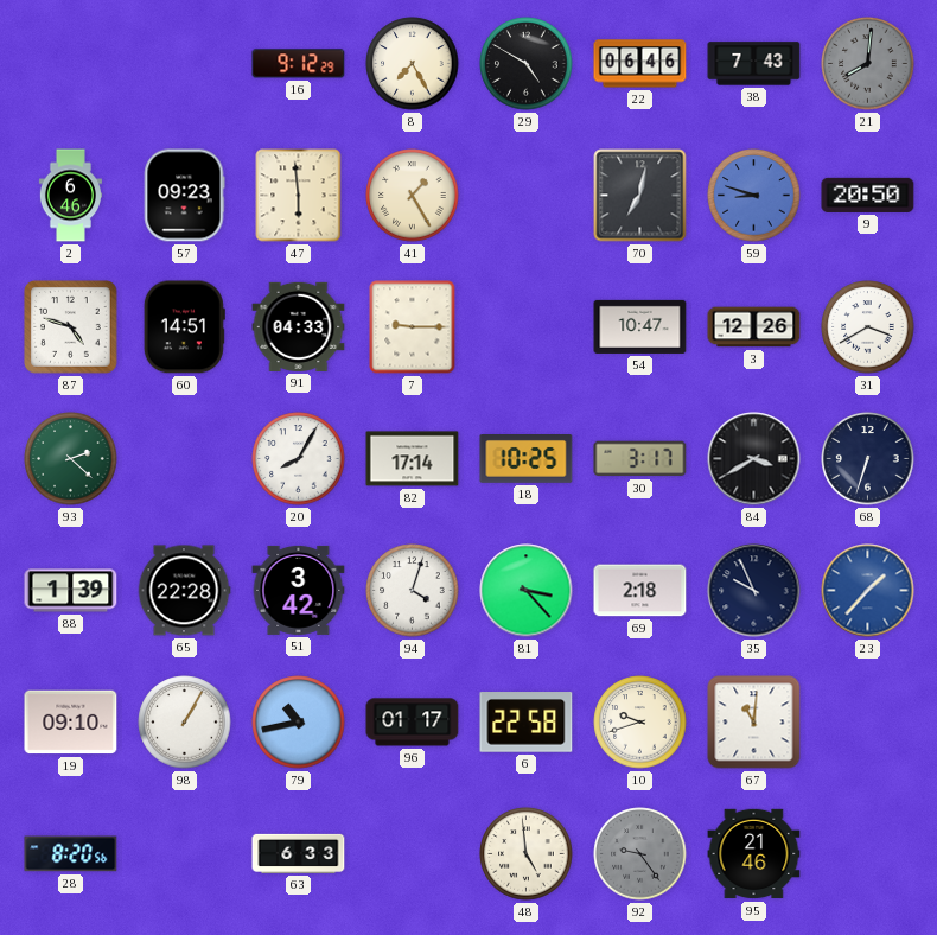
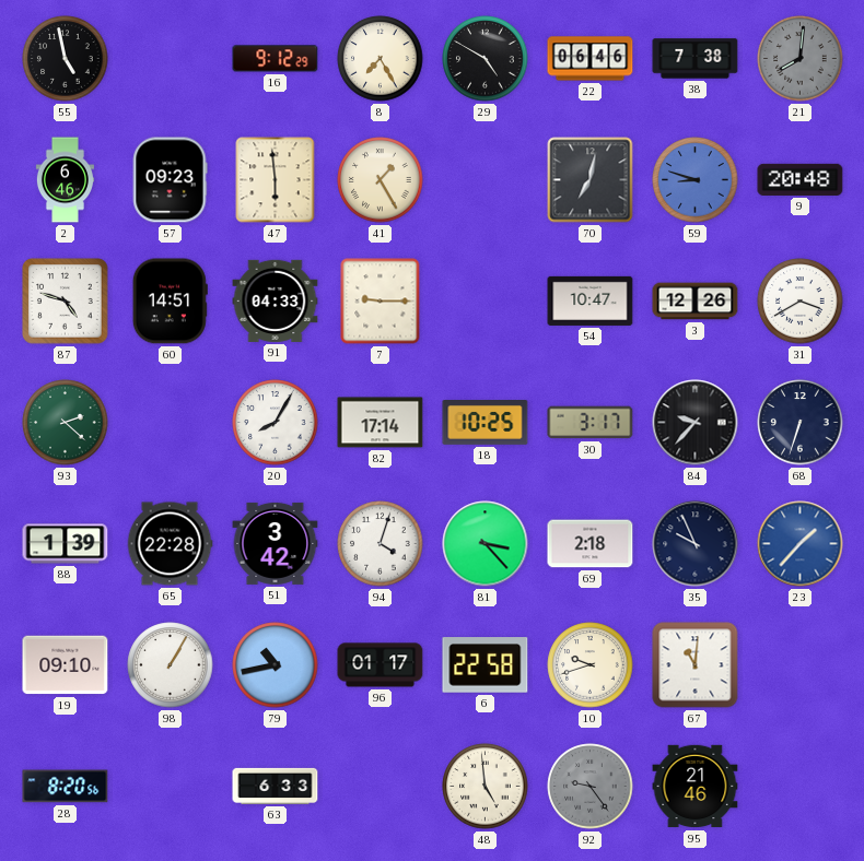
55: none -> 4:58 (66, 59)
38: 7:43 -> 7:38 (696, 59)
9: 20:50 -> 20:48 (801, 179)
84: 3:40 -> 9:37 (696, 423)
